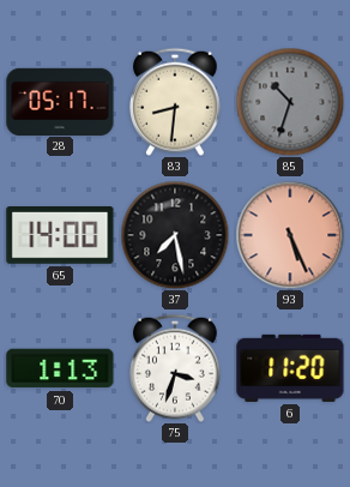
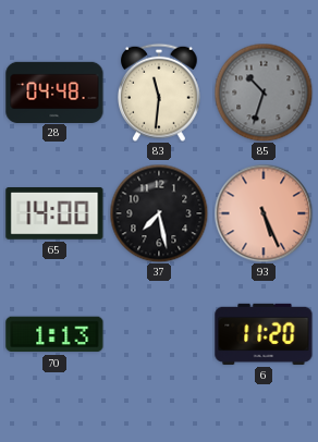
28: 05:17 -> 04:48 (54, 91)
83: 8:31 -> 11:31 (160, 93)
75: 3:33 -> none (176, 368)
